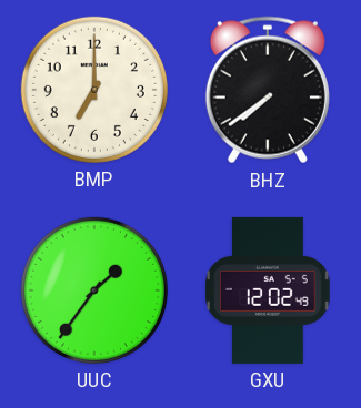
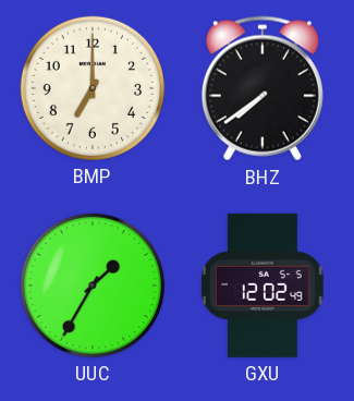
UUC: 1:36 -> 1:35 (93, 285)
